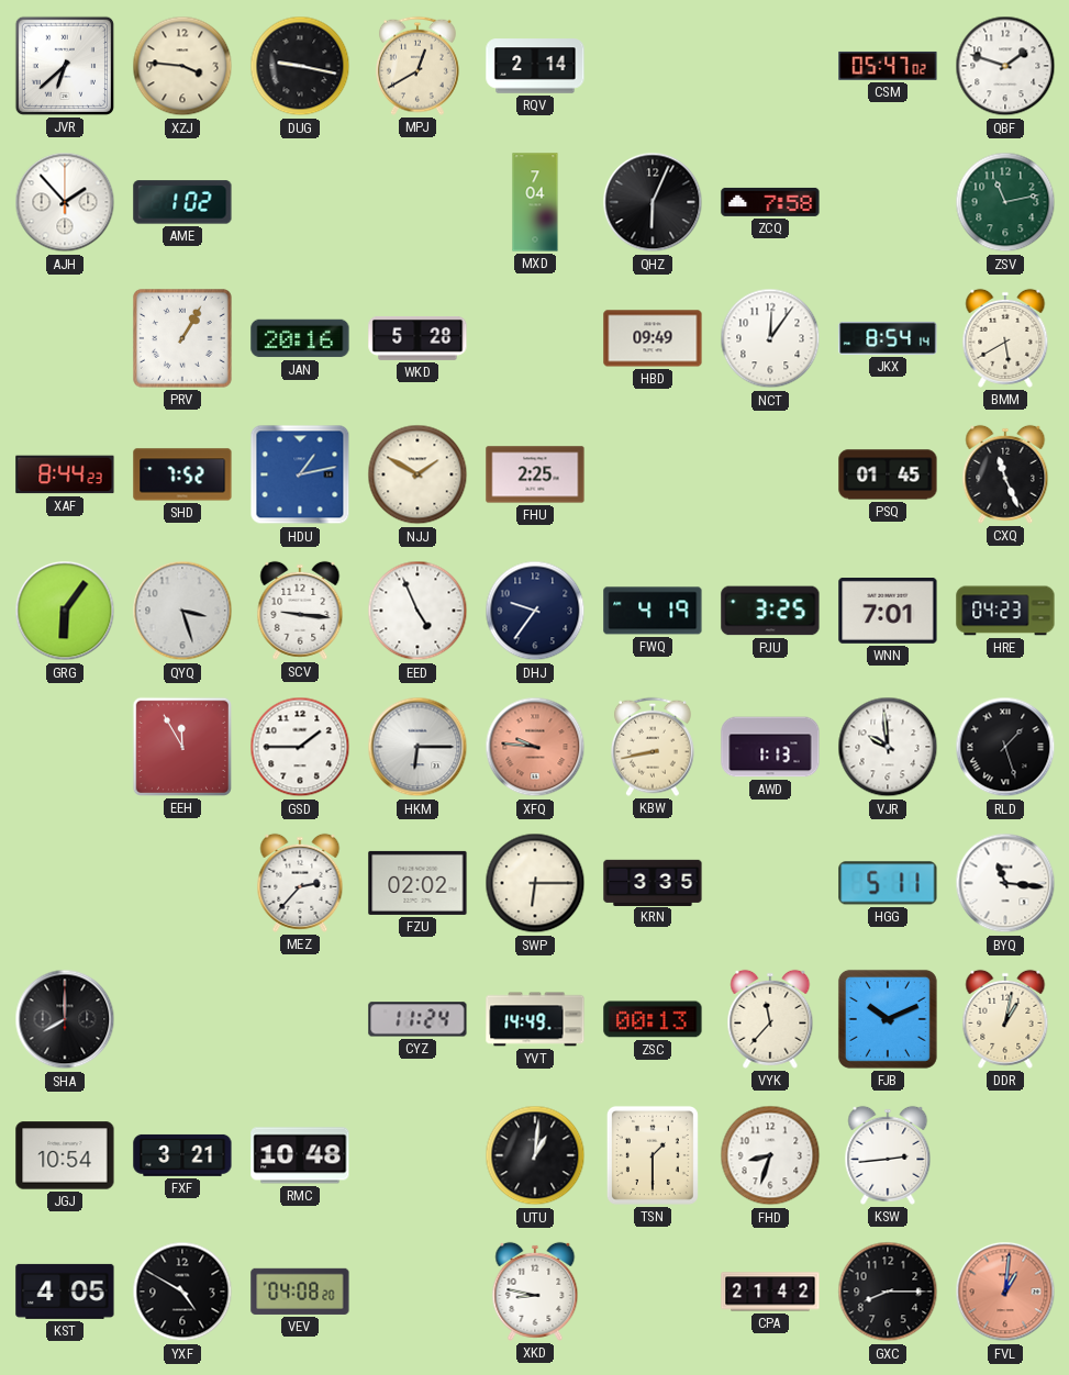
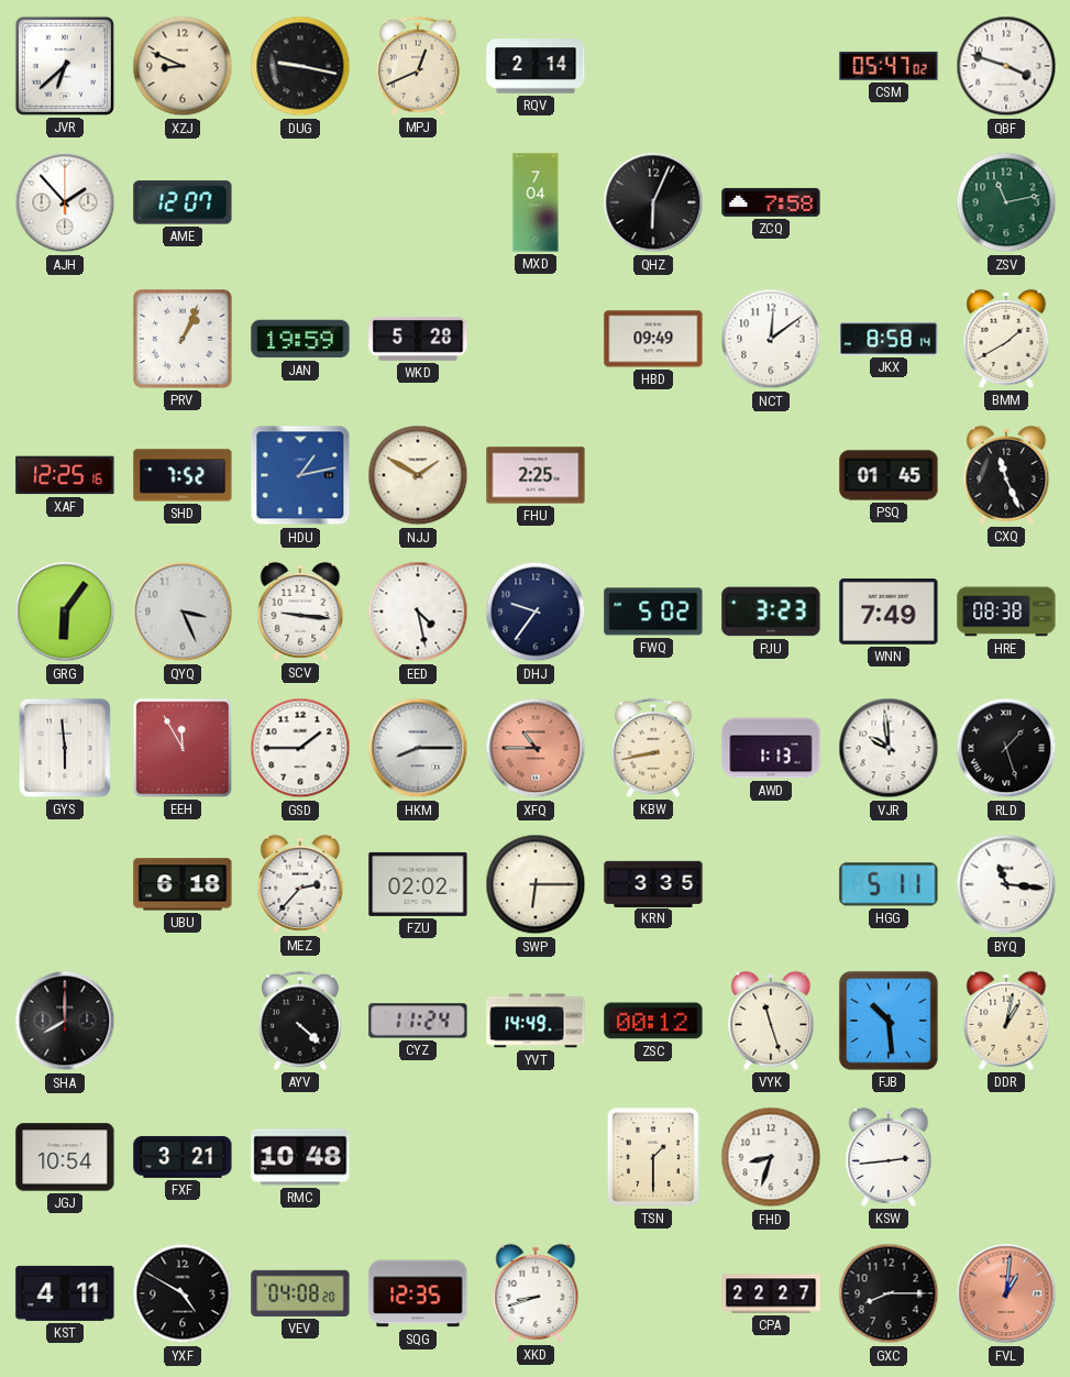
XZJ: 3:46 -> 8:49 (183, 66)
MPJ: 12:40 -> 12:41 (418, 66)
QBF: 1:48 -> 3:48 (1006, 66)
AME: 1:02 -> 12:07 (183, 202)
PRV: 1:05 -> 1:04 (184, 340)
JAN: 20:16 -> 19:59 (300, 339)
NCT: 12:06 -> 12:09 (771, 339)
JKX: 8:54 -> 8:58 (889, 339)
BMM: 5:40 -> 1:40 (1006, 339)
XAF: 8:44 -> 12:25 (65, 475)
QYQ: 3:27 -> 3:26 (183, 612)
EED: 4:56 -> 4:28 (418, 612)
FWQ: 4:19 -> 5:02 (653, 612)
PJU: 3:25 -> 3:23 (771, 612)
WNN: 7:01 -> 7:49 (889, 613)
HRE: 04:23 -> 08:38 (1006, 612)
GYS: none -> 5:59 (65, 748)
HKM: 6:15 -> 8:15 (418, 748)
XFQ: 9:46 -> 10:45 (536, 748)
UBU: none -> 6:18 (183, 884)
AYV: none -> 4:22 (300, 1021)
ZSC: 00:13 -> 00:12 (653, 1021)
VYK: 11:37 -> 11:27 (771, 1021)
FJB: 10:11 -> 10:29 (889, 1021)
UTU: 1:01 -> none (535, 1155)
KST: 4:05 -> 4:11 (65, 1293)
SQG: none -> 12:35 (418, 1293)
XKD: 8:47 -> 8:42 (536, 1293)
CPA: 21:42 -> 22:27 (771, 1293)
